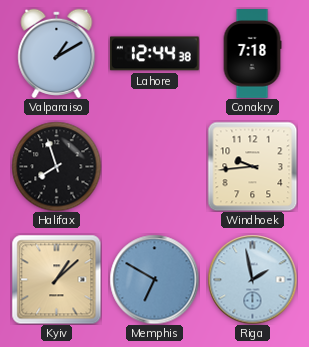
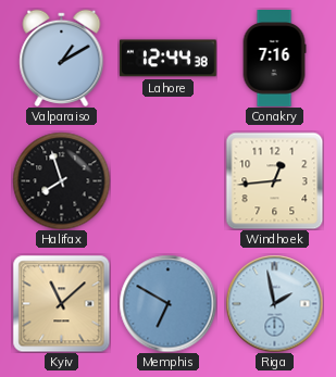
Conakry: 7:18 -> 7:16 (274, 59)
Windhoek: 9:44 -> 12:44 (274, 180)
Kyiv: 1:08 -> 11:08 (61, 303)
